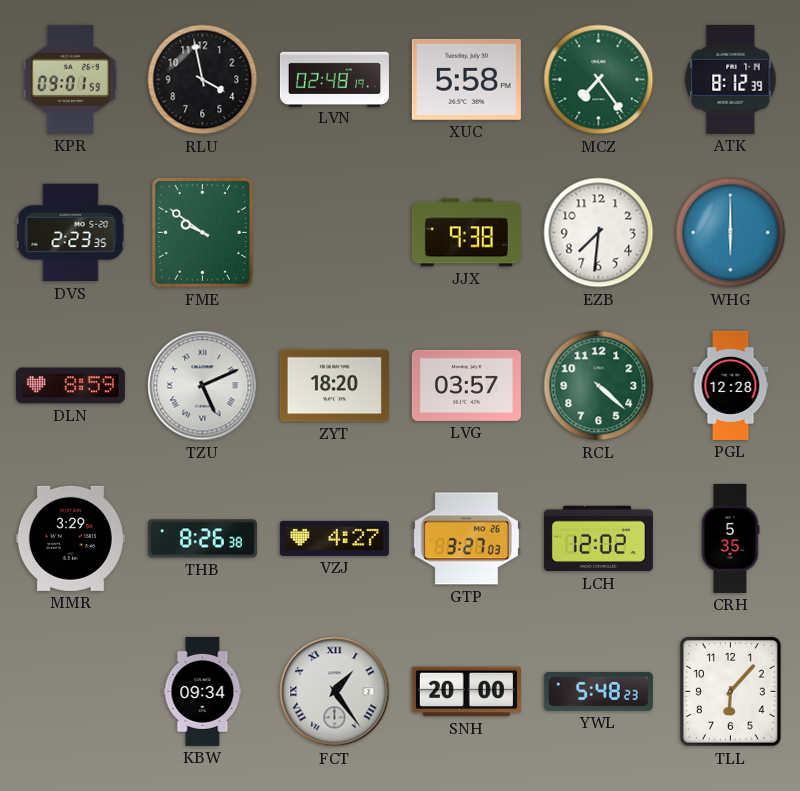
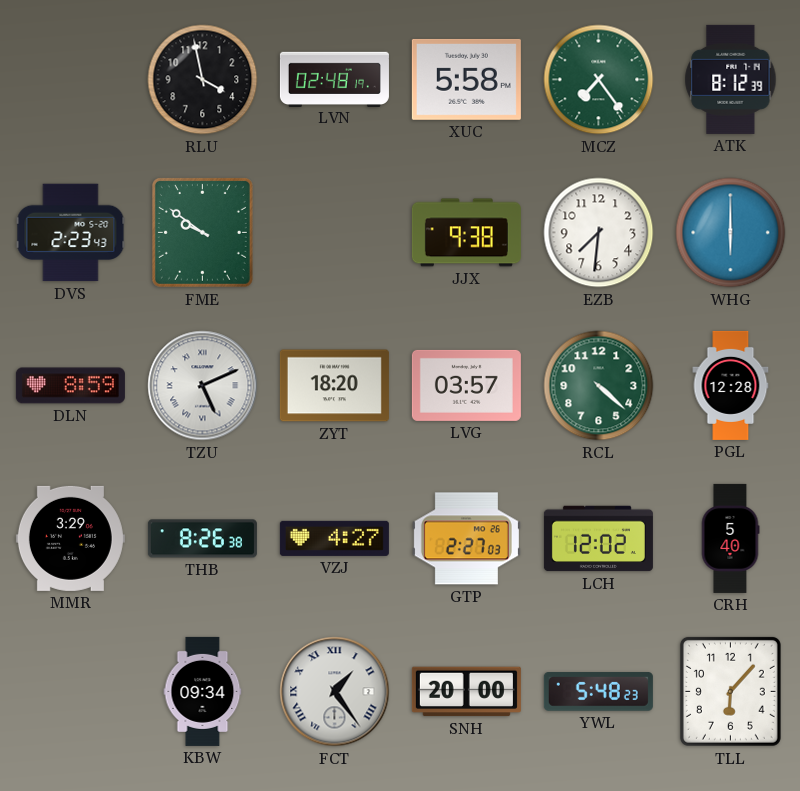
KPR: 09:01 -> none (70, 79)
DVS: 2:23:35 -> 2:23:43 (71, 233)
GTP: 3:27 -> 2:27 (466, 539)
CRH: 5:35 -> 5:40 (730, 538)
